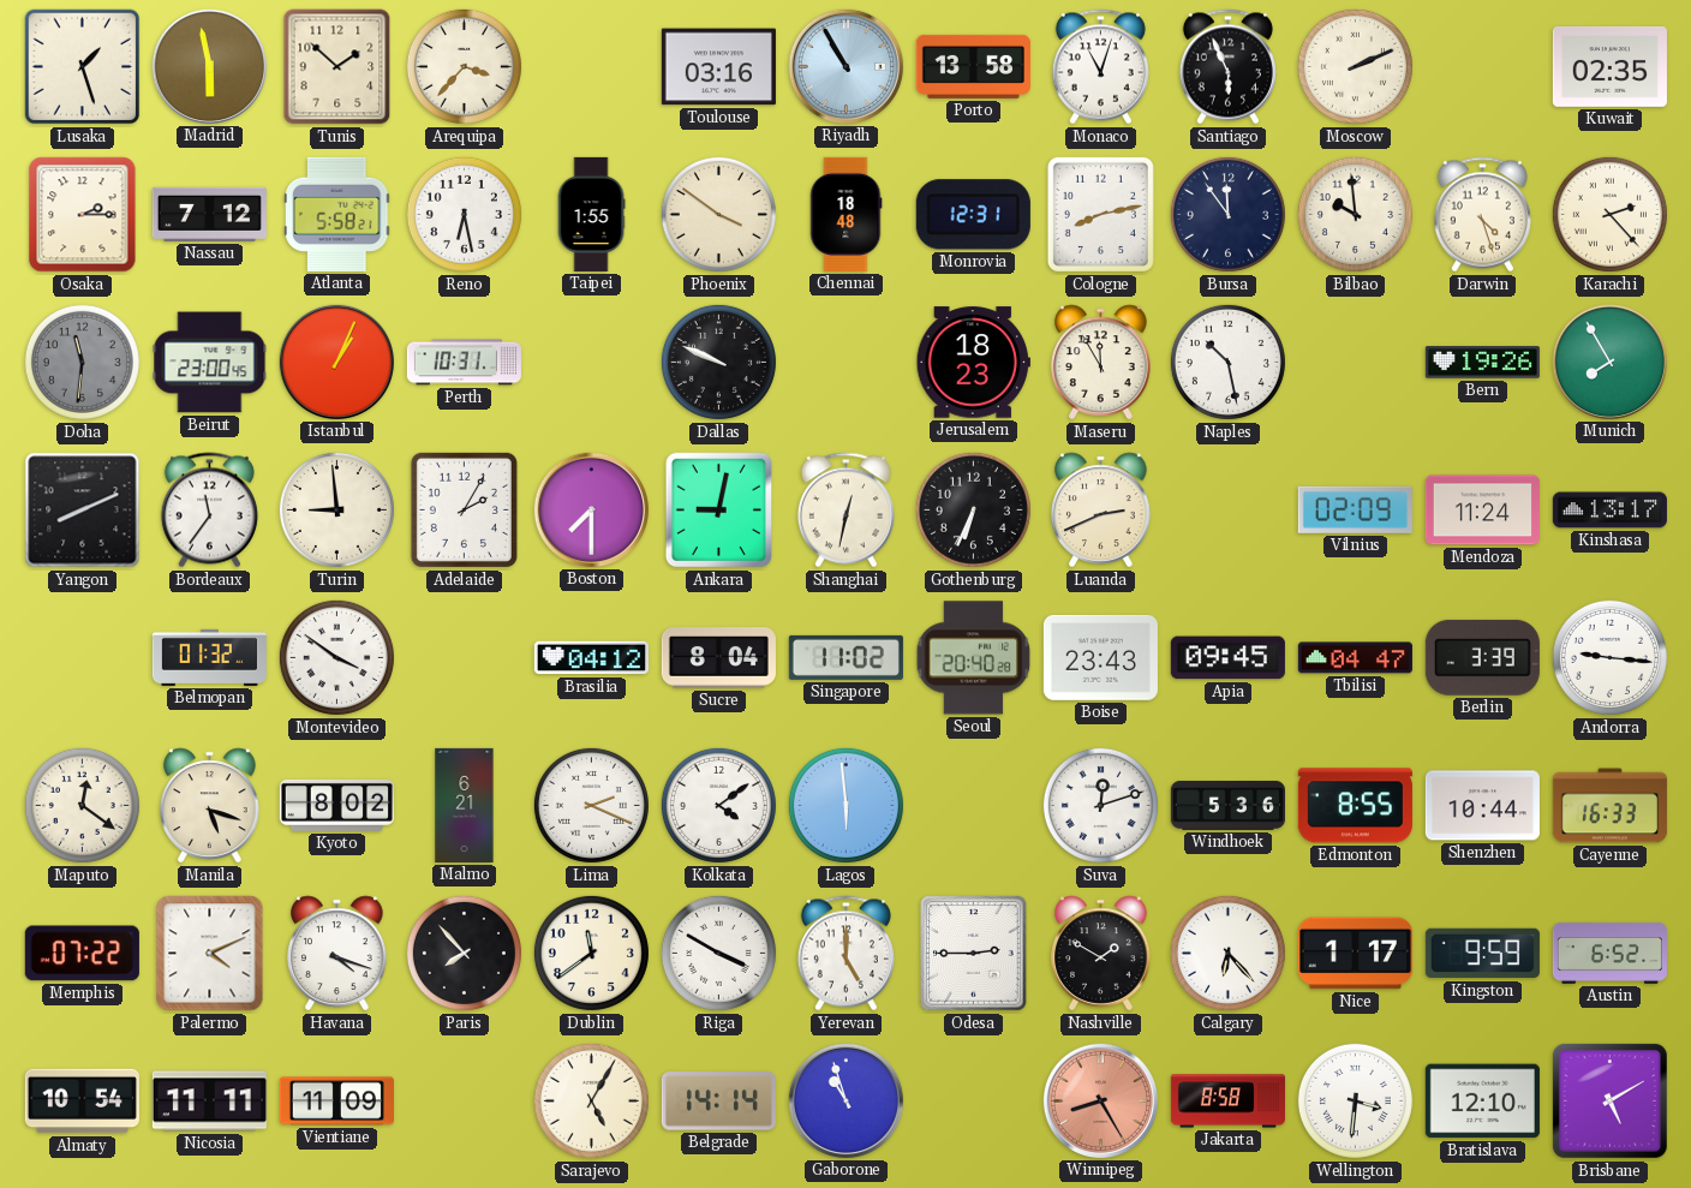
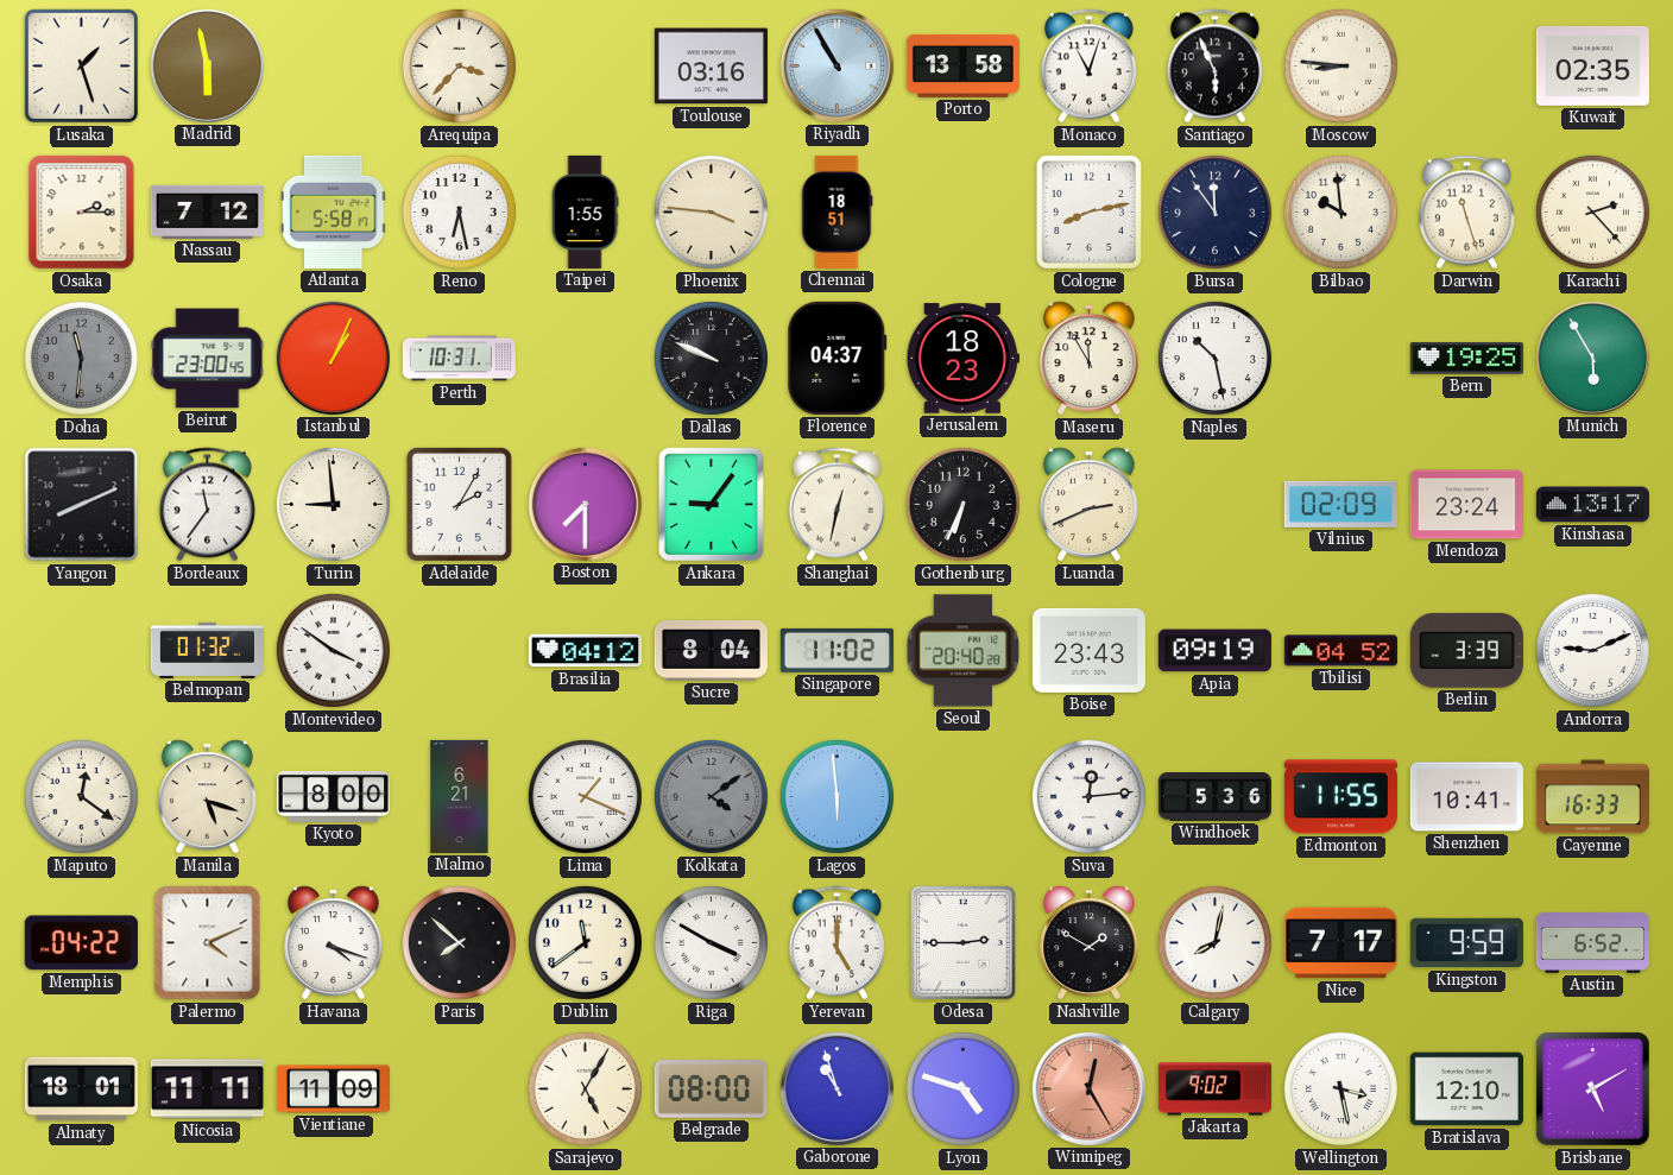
Tunis: 1:52 -> none (337, 67)
Moscow: 2:11 -> 8:46 (1340, 65)
Atlanta: 5:58:21 -> 5:58:17 (334, 211)
Phoenix: 3:51 -> 3:46 (711, 211)
Chennai: 18:48 -> 18:51 (836, 211)
Monrovia: 12:31 -> none (973, 215)
Darwin: 4:27 -> 11:27 (1466, 213)
Florence: none -> 04:37 (838, 358)
Bern: 19:26 -> 19:25 (1466, 359)
Munich: 7:55 -> 5:55 (1592, 358)
Ankara: 9:02 -> 9:06 (712, 505)
Mendoza: 11:24 -> 23:24 (1466, 505)
Apia: 09:45 -> 09:19 (1214, 651)
Tbilisi: 04:47 -> 04:52 (1340, 651)
Andorra: 9:16 -> 9:11 (1592, 650)
Kyoto: 8:02 -> 8:00 (333, 796)
Lima: 2:19 -> 1:19 (585, 796)
Kolkata dial: white -> grey (711, 796)
Suva: 12:12 -> 12:14 (1088, 796)
Edmonton: 8:55 -> 11:55 (1340, 797)
Shenzhen: 10:44 -> 10:41 (1466, 797)
Memphis: 07:22 -> 04:22 (81, 943)
Paris: 7:53 -> 7:52 (459, 942)
Calgary: 6:23 -> 8:02 (1214, 942)
Nice: 1:17 -> 7:17 (1340, 943)
Almaty: 10:54 -> 18:01 (81, 1089)
Belgrade: 14:14 -> 08:00 (711, 1089)
Lyon: none -> 4:48 (962, 1088)
Winnipeg: 8:25 -> 12:25 (1088, 1088)
Jakarta: 8:58 -> 9:02 (1214, 1089)
Wellington: 3:31 -> 3:28 (1340, 1088)
